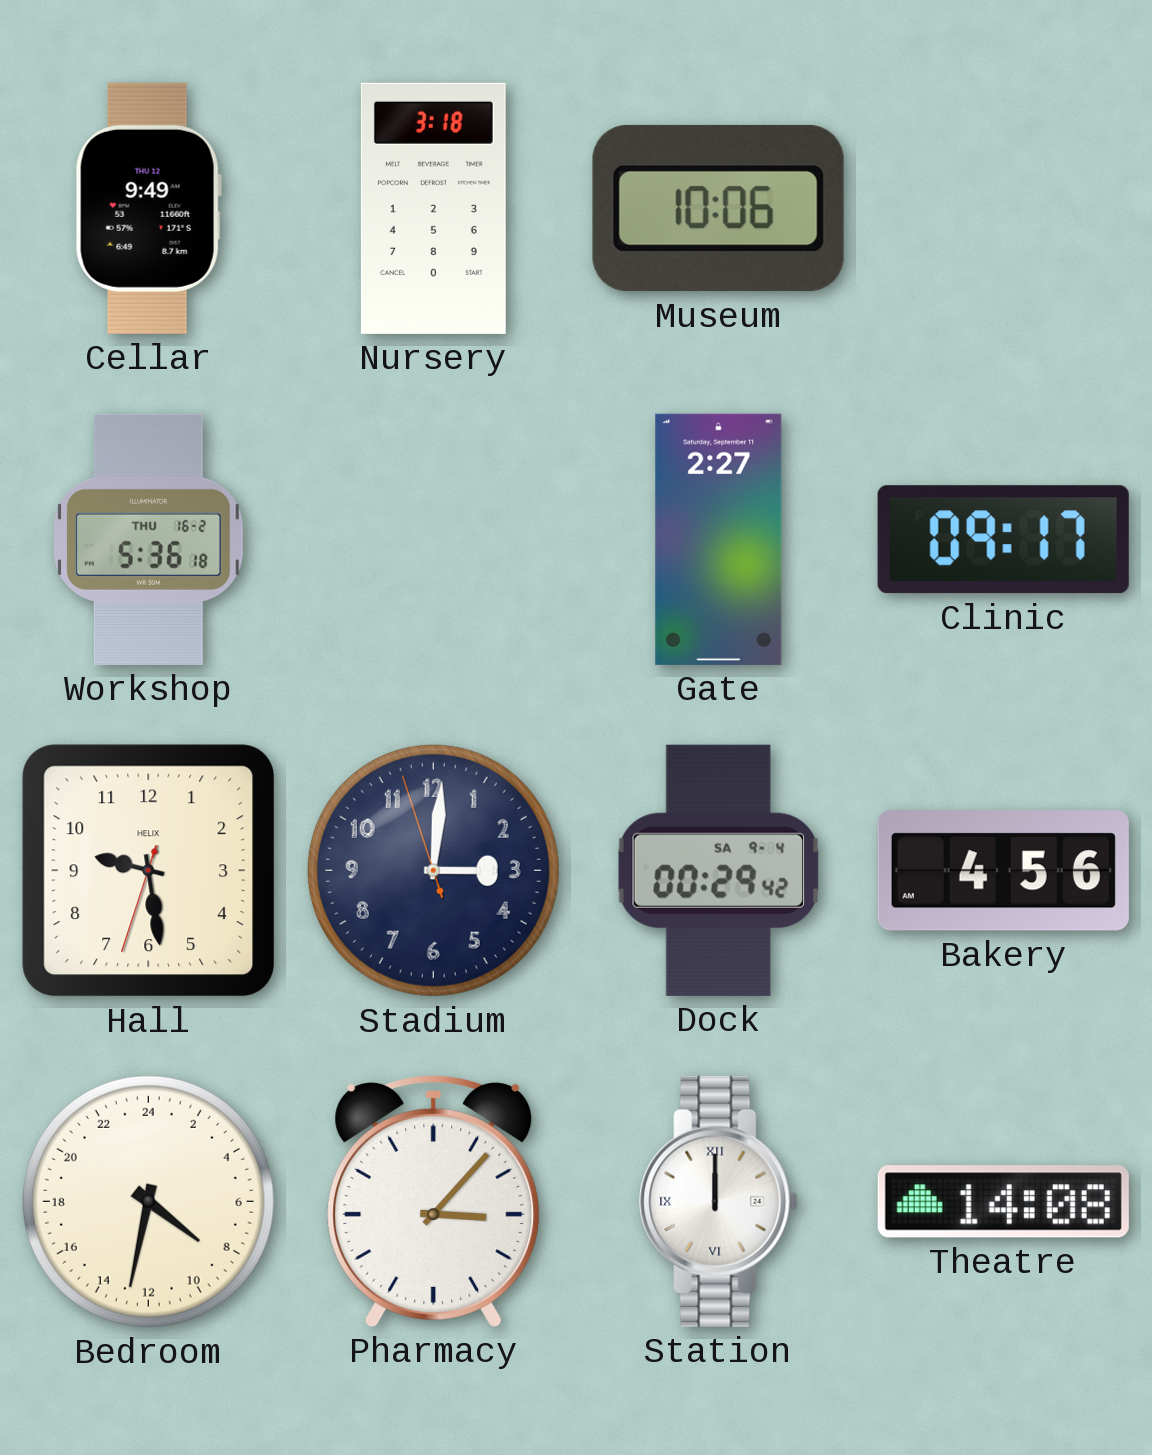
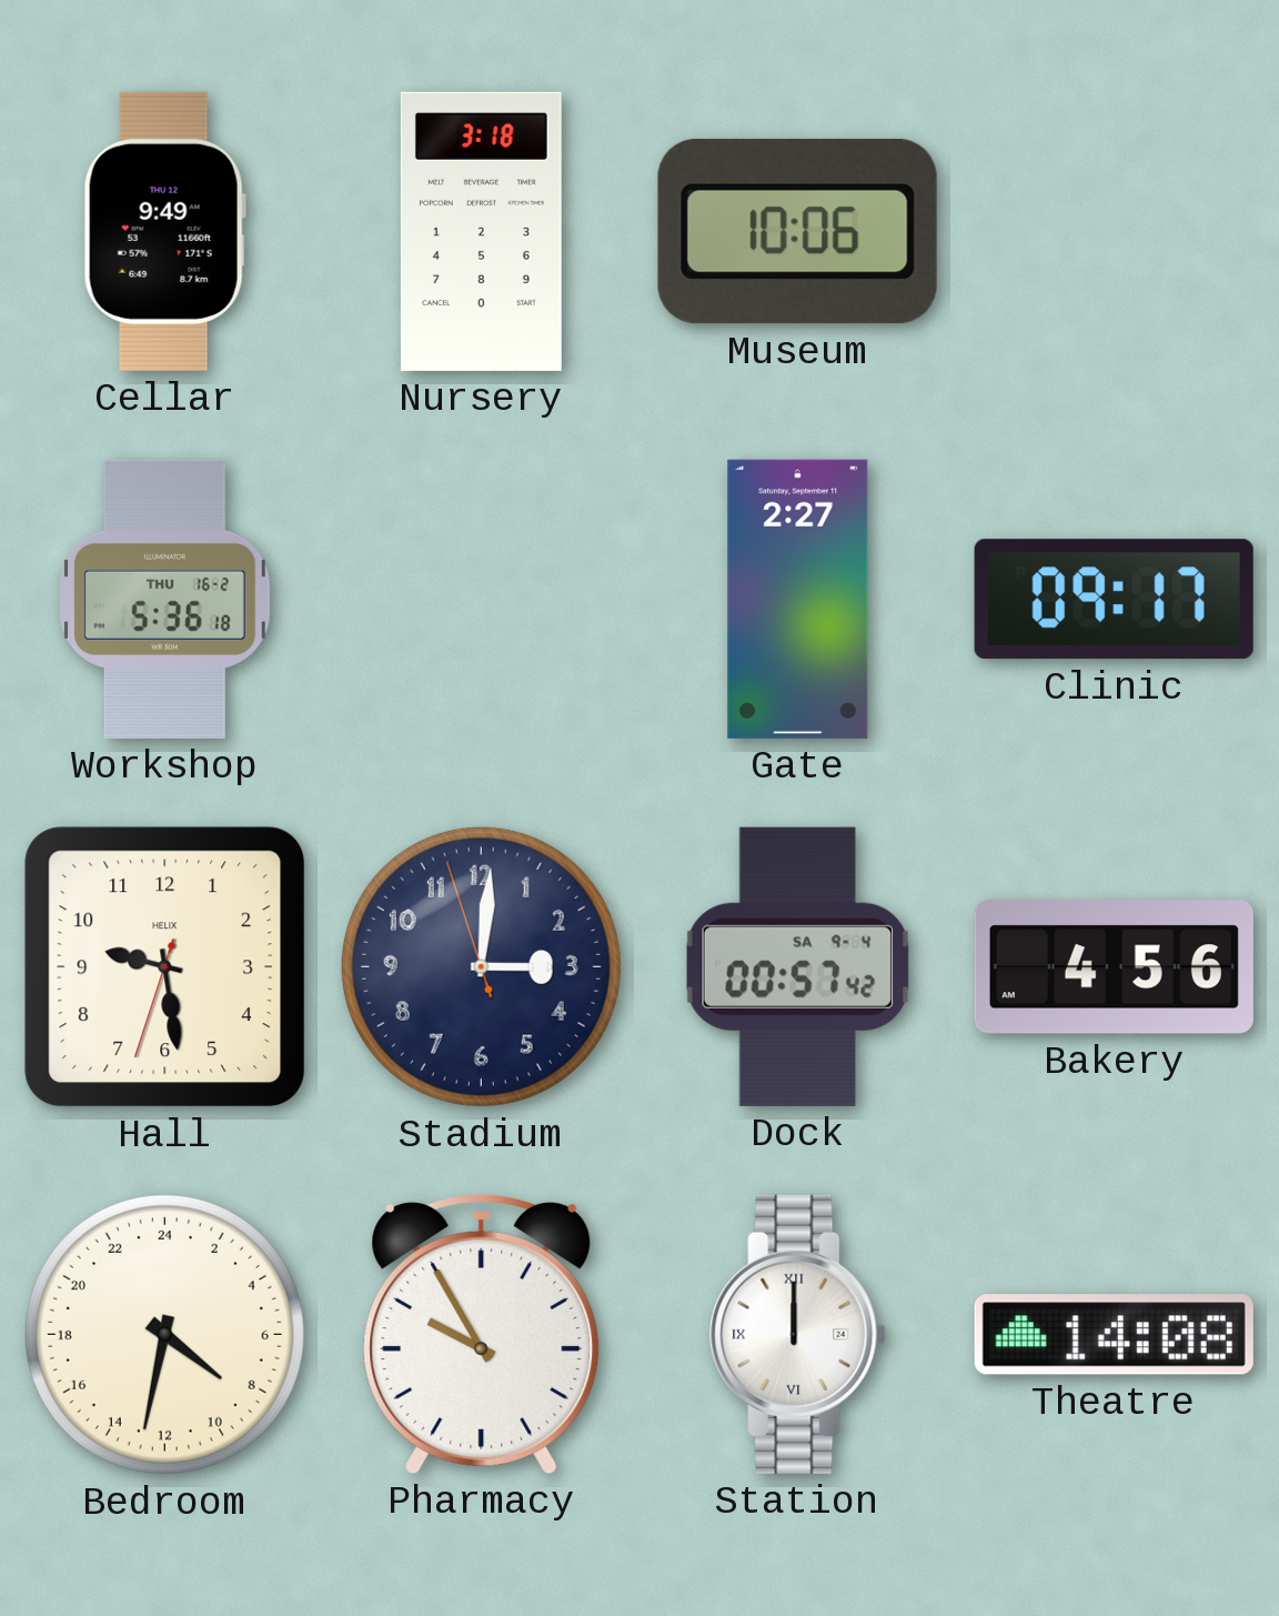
Dock: 00:29 -> 00:57 (797, 966)
Pharmacy: 3:07 -> 9:55 (482, 1335)
